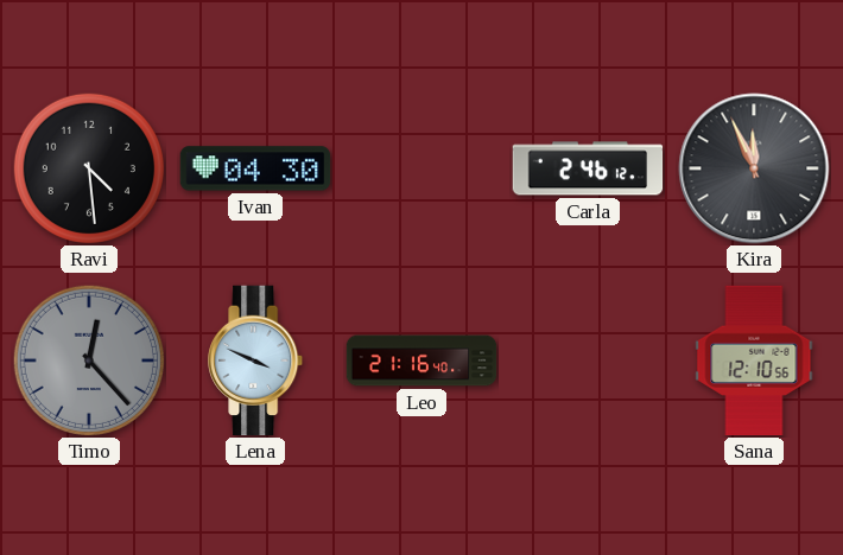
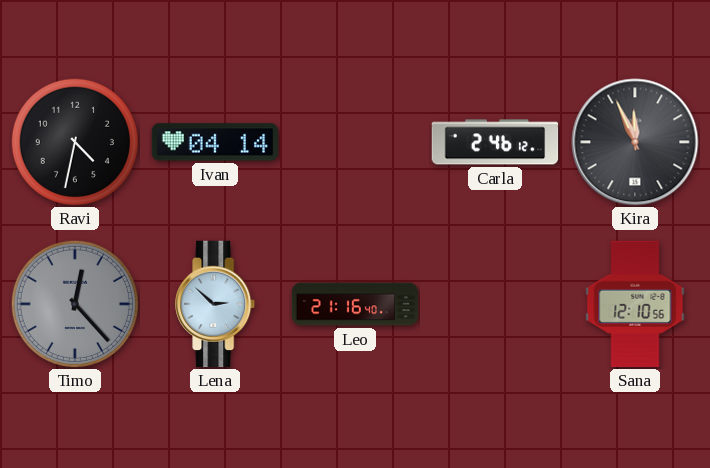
Ravi: 4:29 -> 4:32 (75, 142)
Ivan: 04:30 -> 04:14 (215, 142)
Lena: 3:49 -> 2:52 (216, 304)
